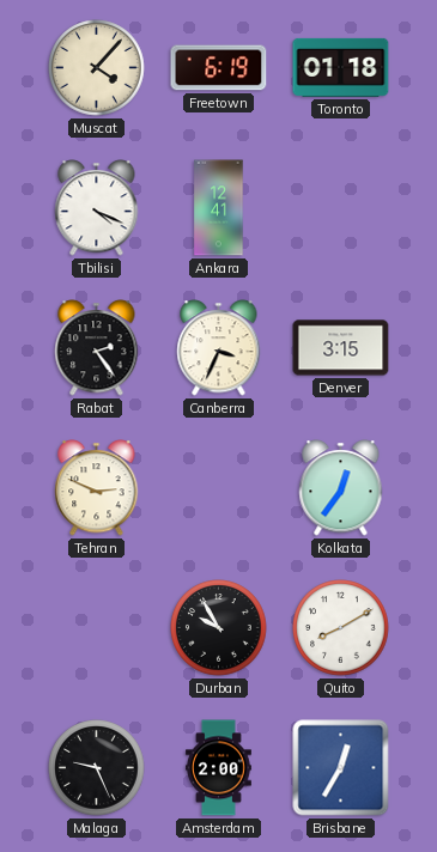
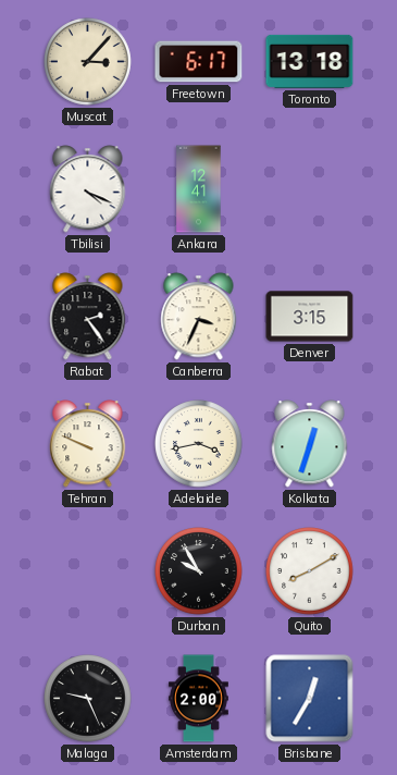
Muscat: 4:07 -> 3:07 (88, 62)
Freetown: 6:19 -> 6:17 (199, 62)
Toronto: 01:18 -> 13:18 (310, 61)
Tehran: 2:49 -> 9:49 (88, 444)
Adelaide: none -> 3:43 (199, 444)
Kolkata: 12:36 -> 12:33 (310, 444)
